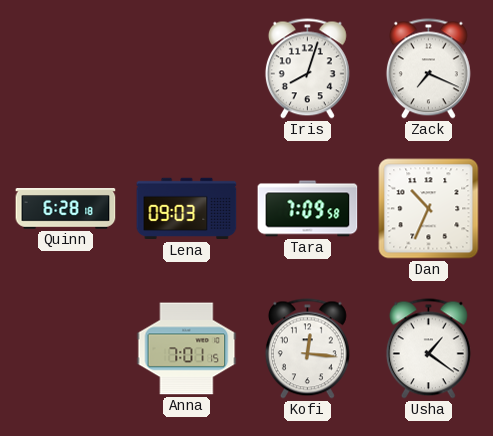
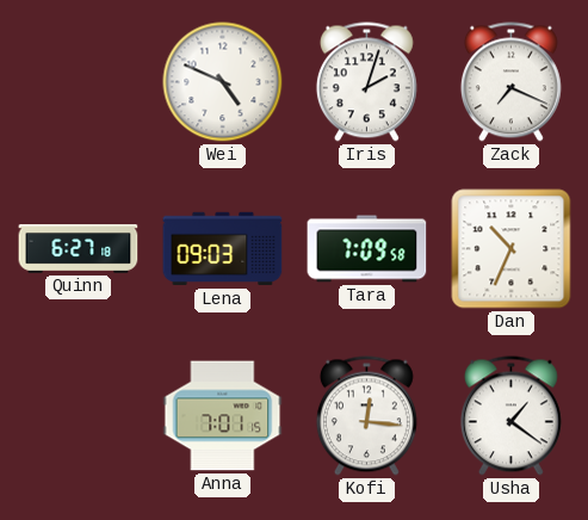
Wei: none -> 4:49 (223, 82)
Iris: 8:03 -> 2:03 (366, 82)
Quinn: 6:28 -> 6:27 (79, 249)
